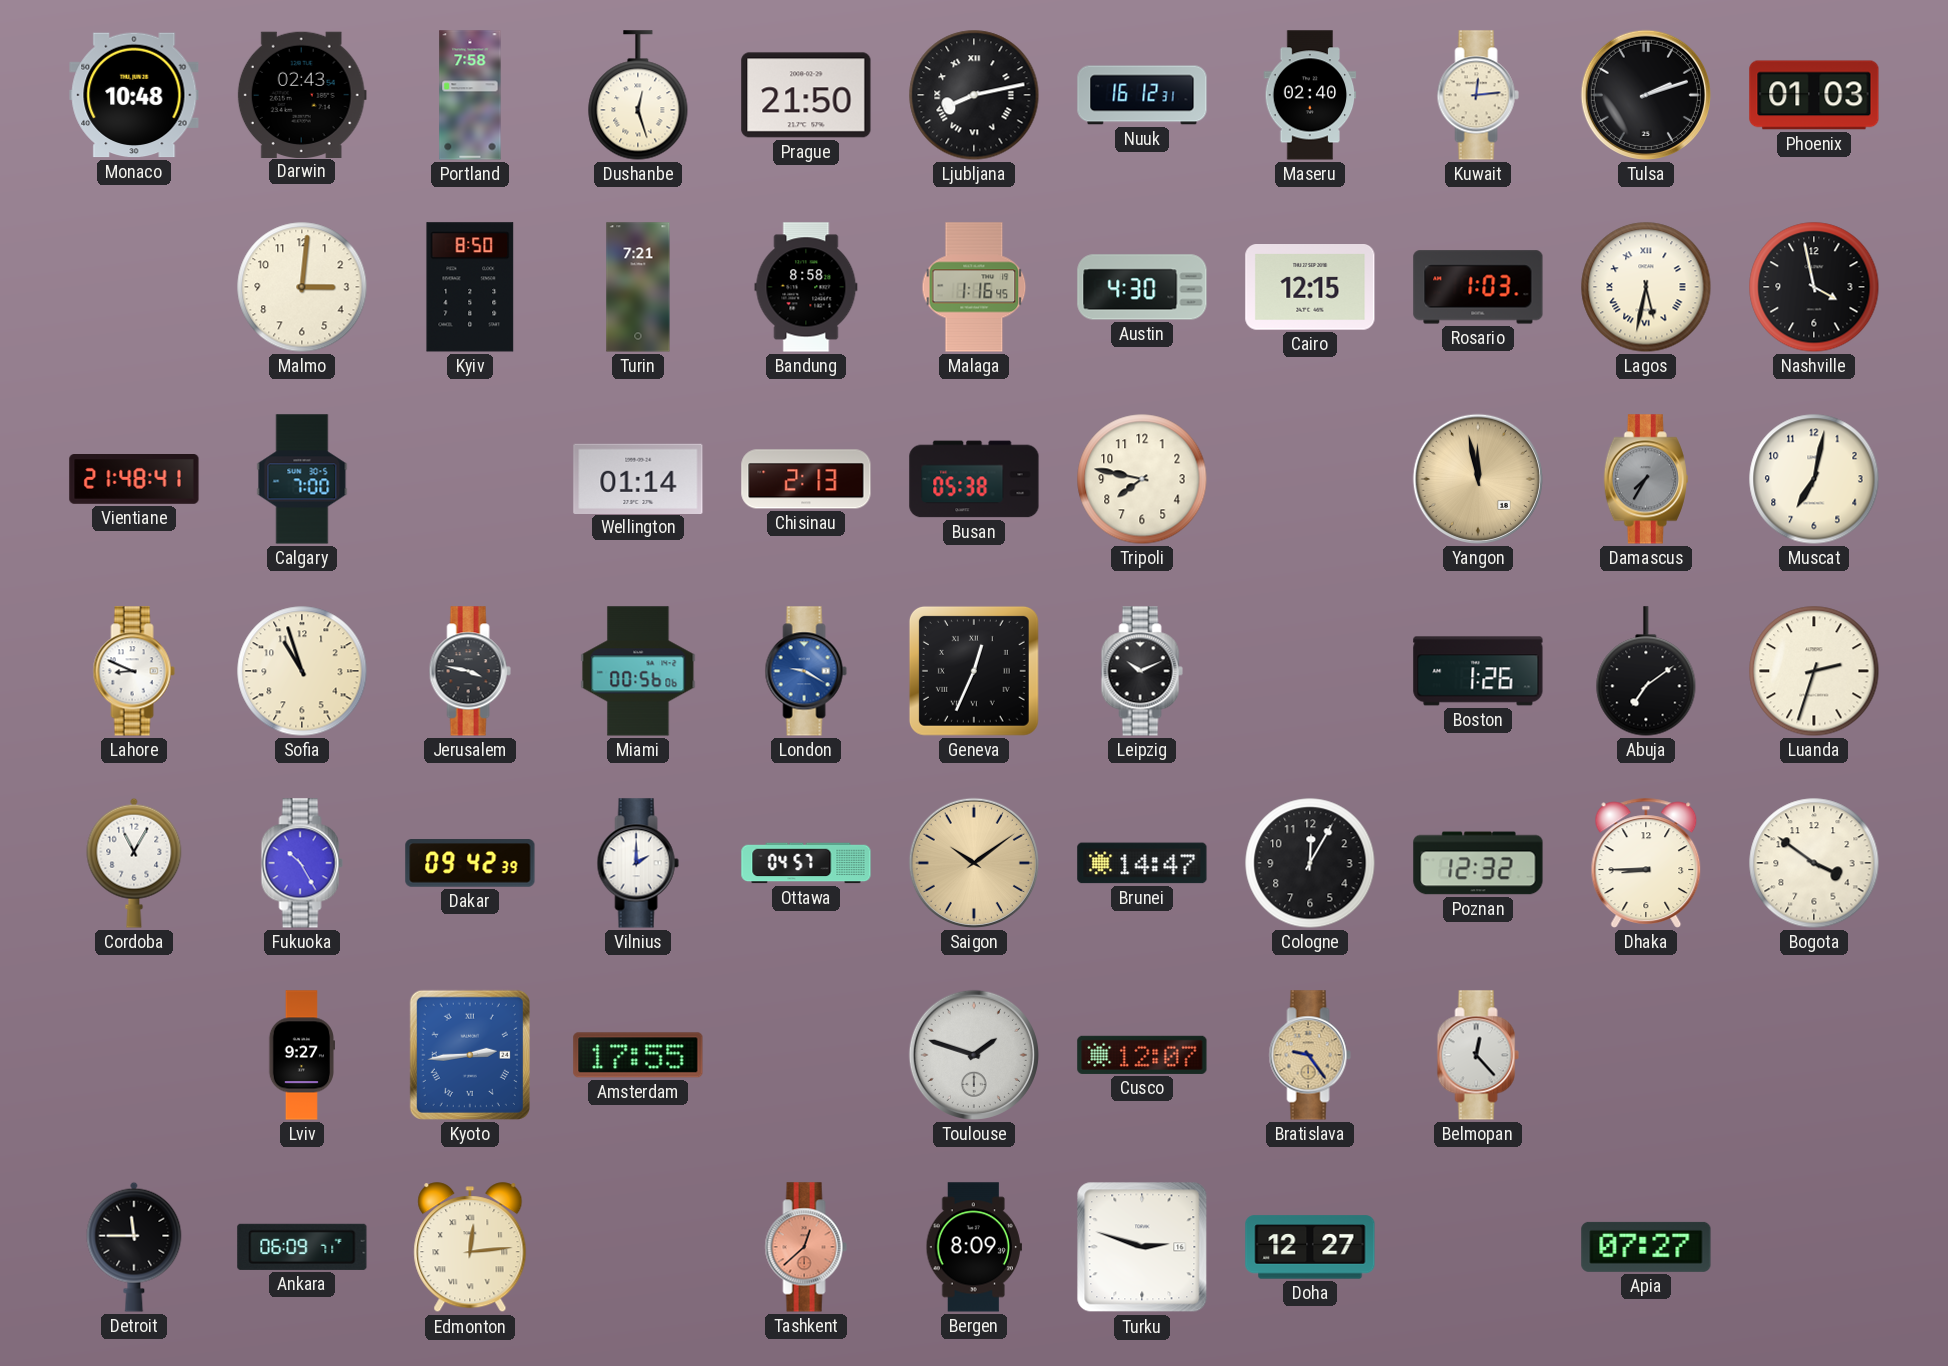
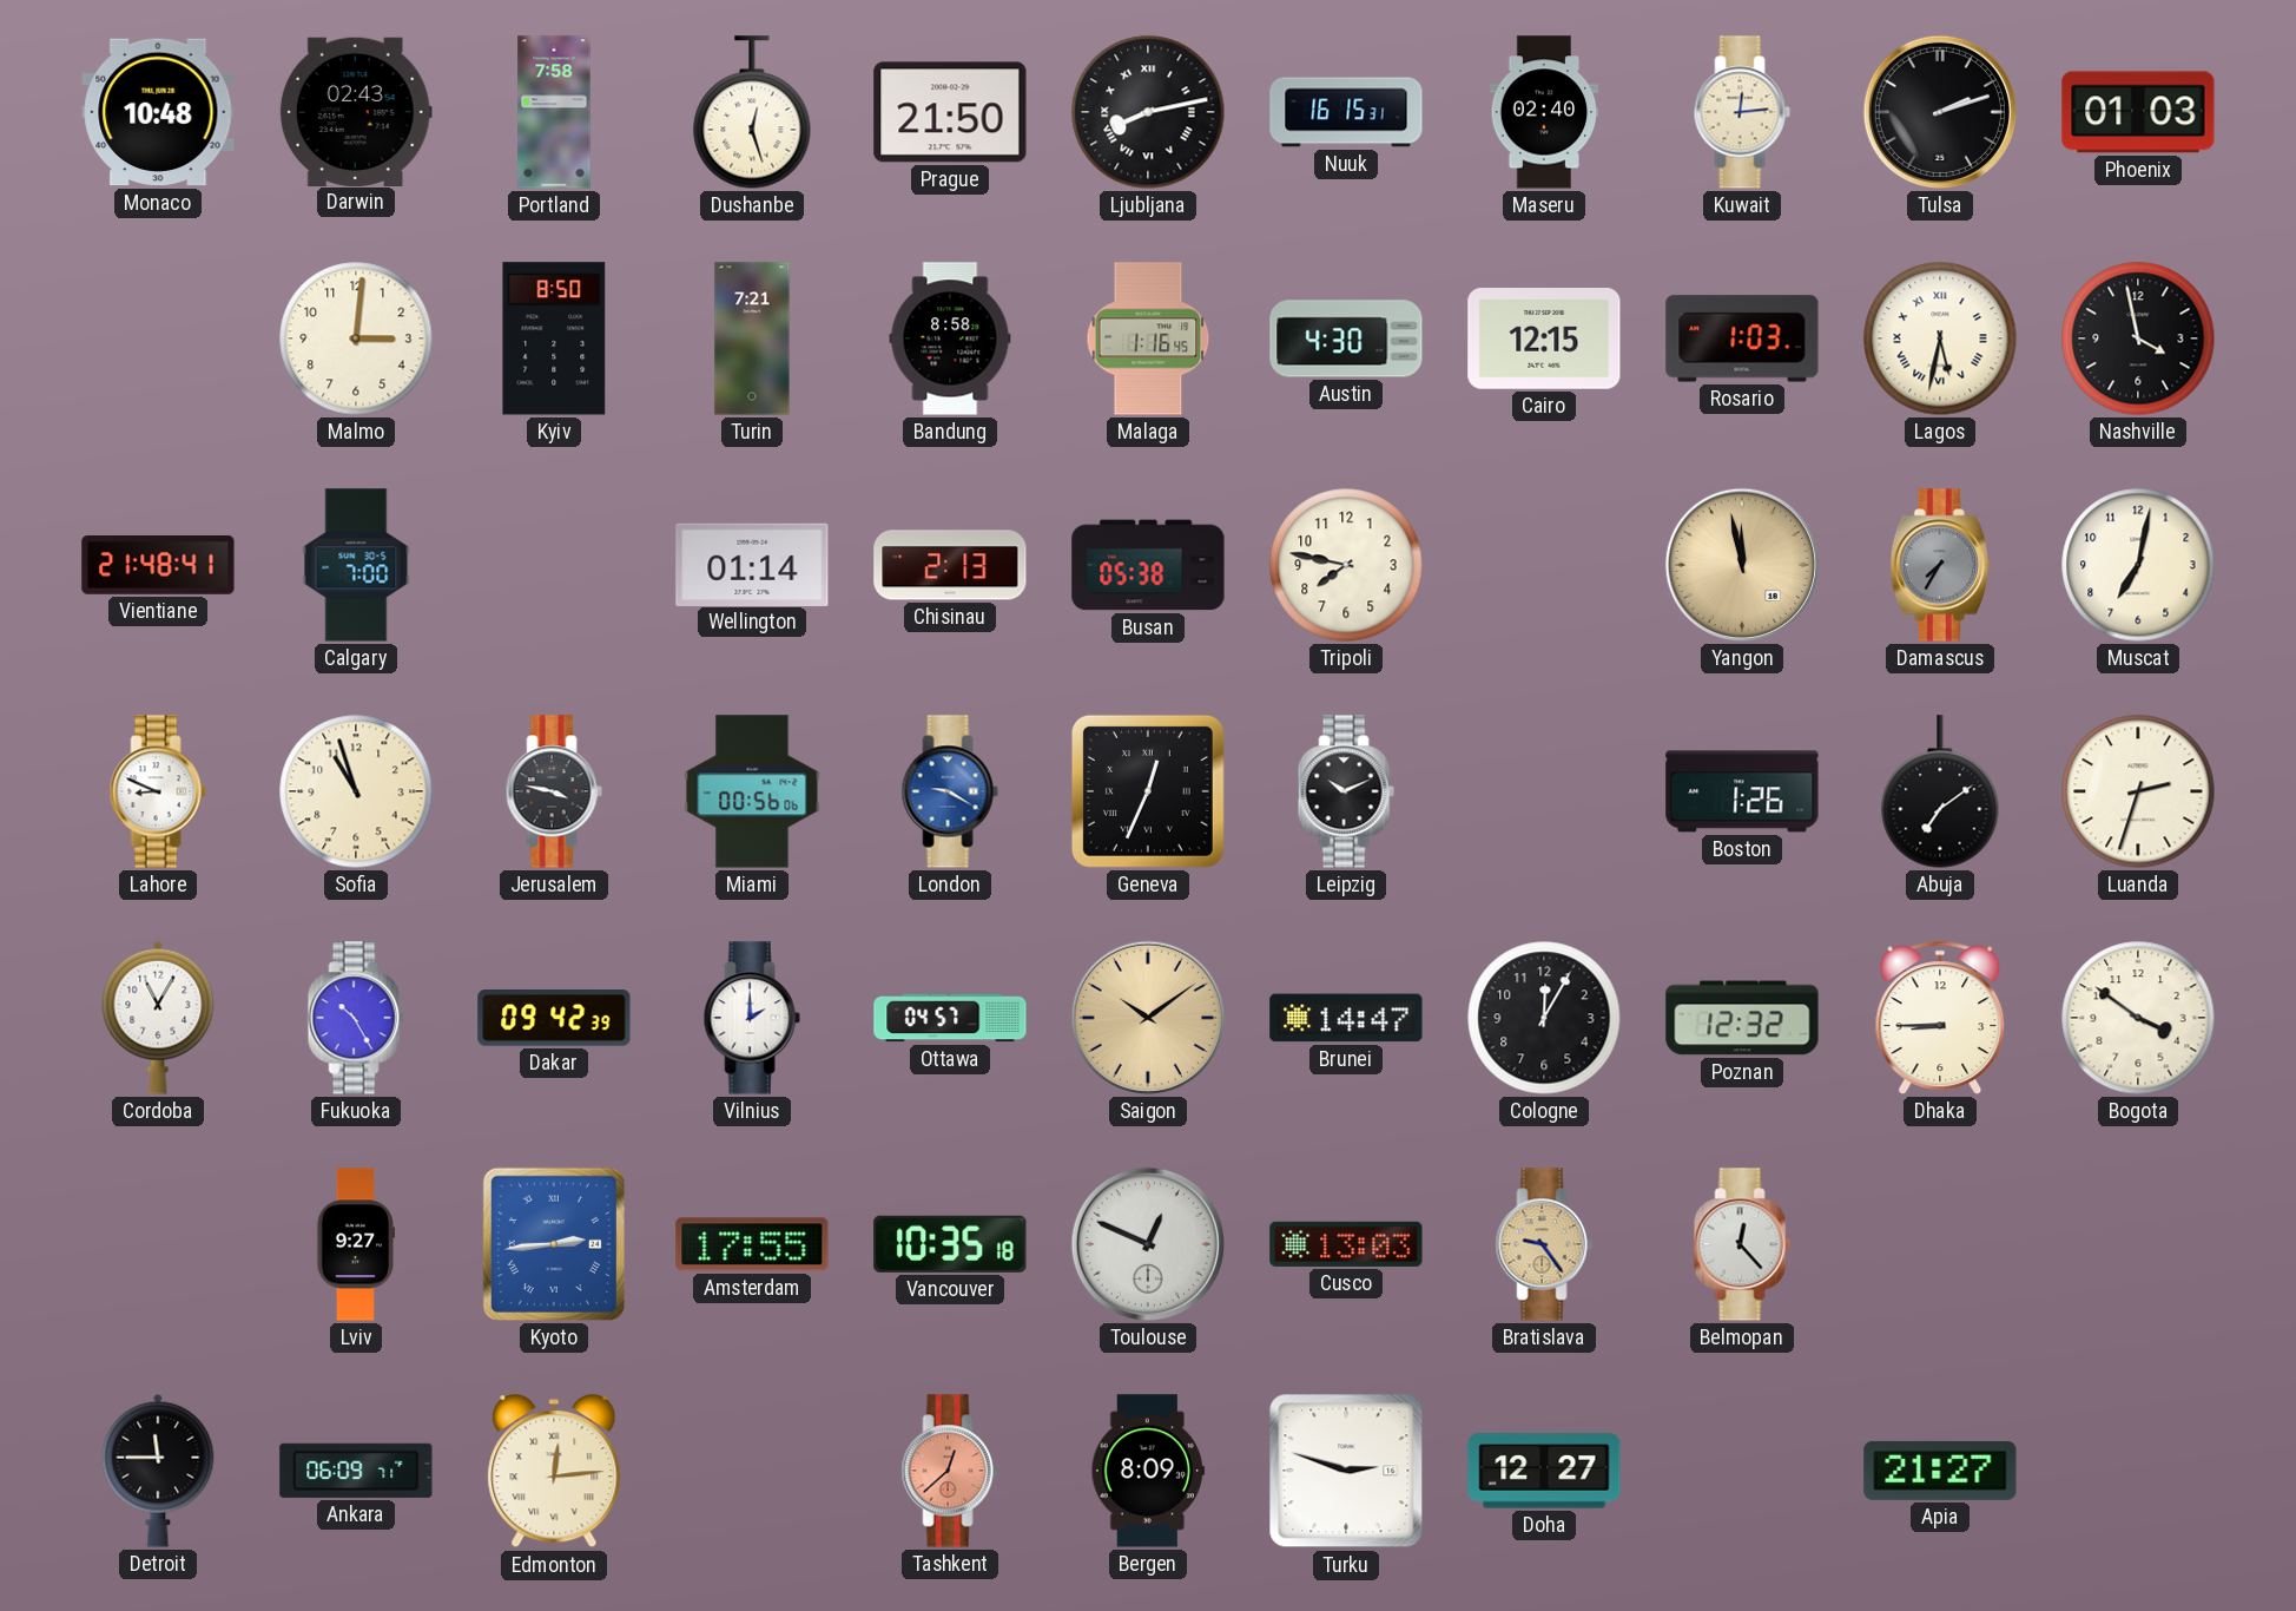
Nuuk: 16:12 -> 16:15 (1346, 112)
Vancouver: none -> 10:35 (950, 1244)
Toulouse: 1:48 -> 12:49 (1148, 1244)
Cusco: 12:07 -> 13:03 (1346, 1244)
Apia: 07:27 -> 21:27 (1940, 1471)
